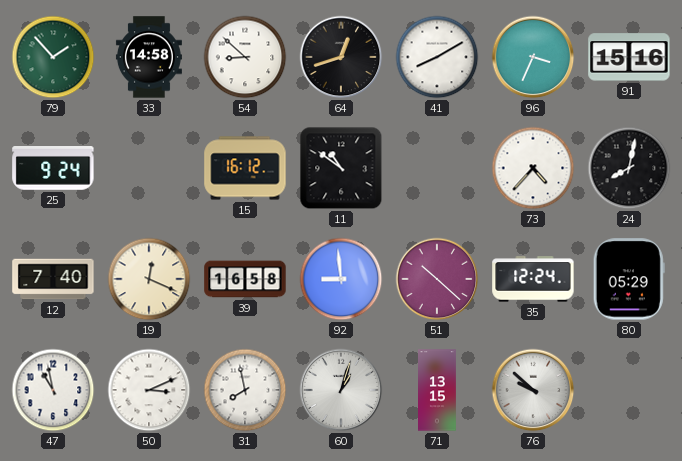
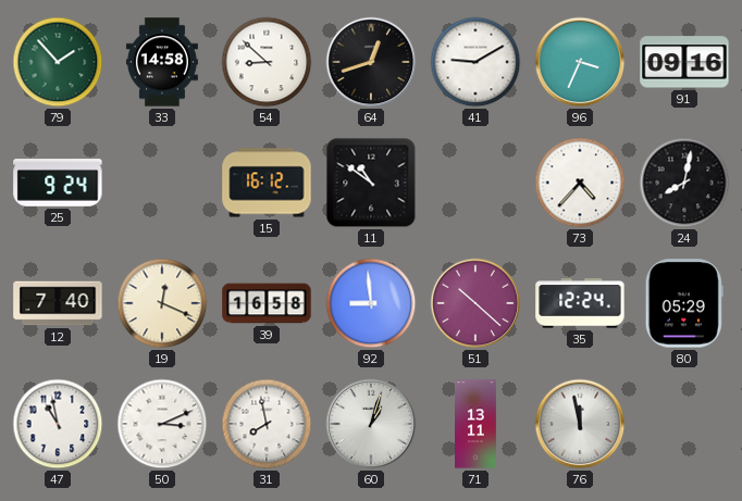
41: 8:10 -> 9:10 (475, 62)
91: 15:16 -> 09:16 (684, 62)
71: 13:15 -> 13:11 (475, 424)
76: 9:52 -> 11:58 (580, 424)
